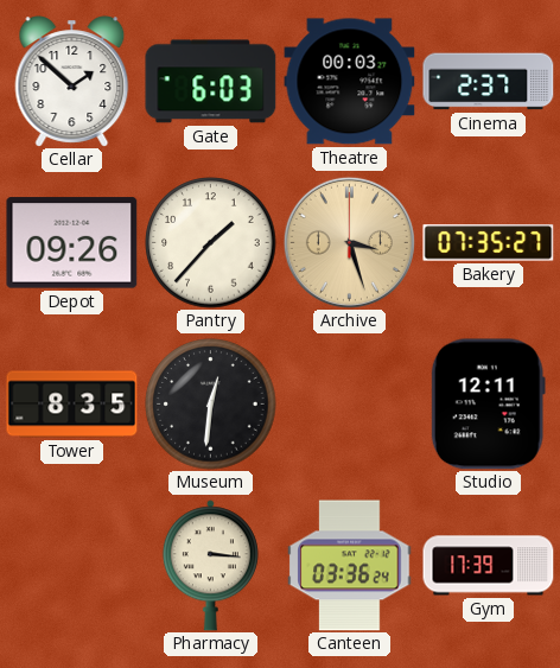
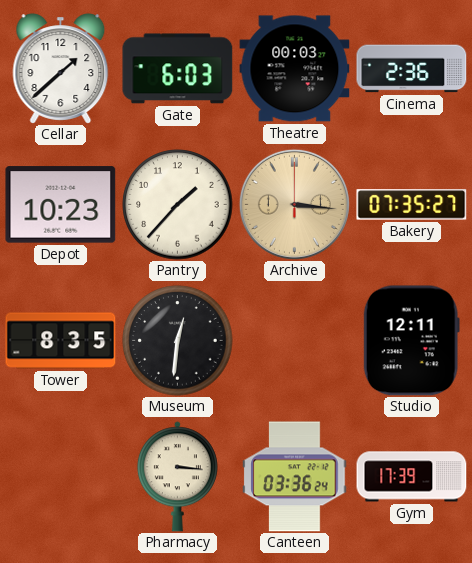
Cellar: 1:52 -> 1:38 (61, 69)
Cinema: 2:37 -> 2:36 (412, 69)
Depot: 09:26 -> 10:23 (61, 205)
Archive: 3:27 -> 3:16 (294, 204)
